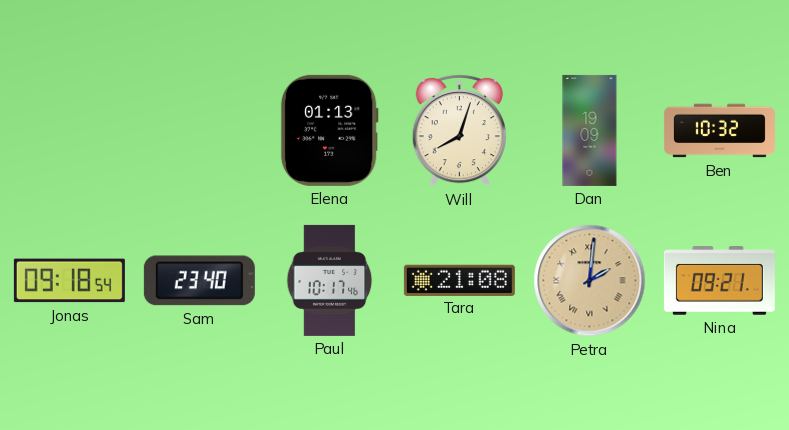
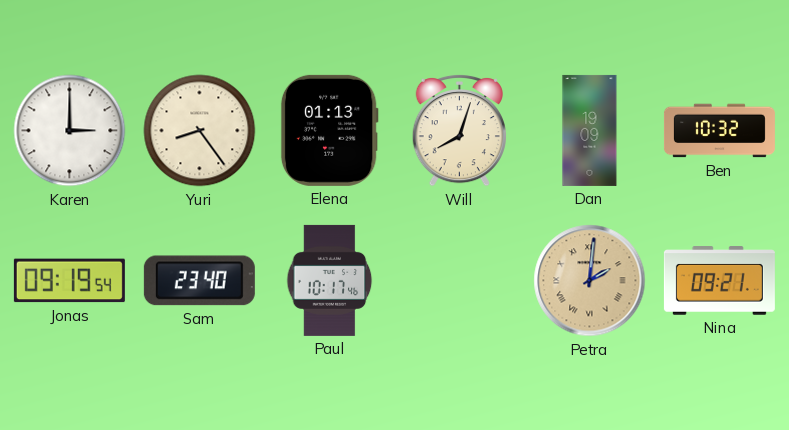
Karen: none -> 3:00 (70, 131)
Yuri: none -> 8:24 (200, 131)
Jonas: 09:18 -> 09:19 (69, 281)
Tara: 21:08 -> none (459, 280)
